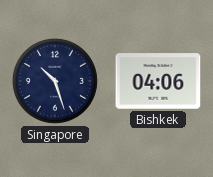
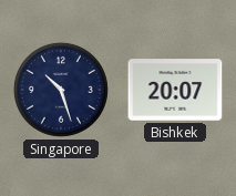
Bishkek: 04:06 -> 20:07 (175, 90)
